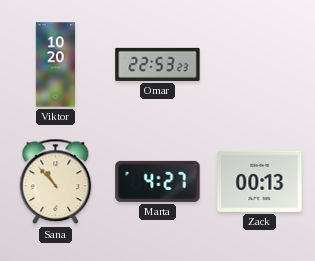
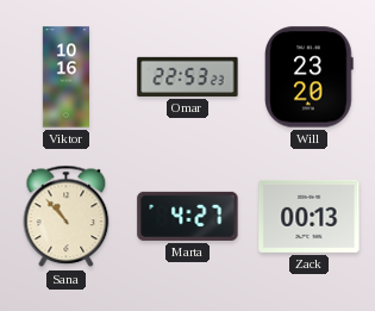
Viktor: 10:20 -> 10:16 (67, 77)
Will: none -> 23:20 (310, 77)
